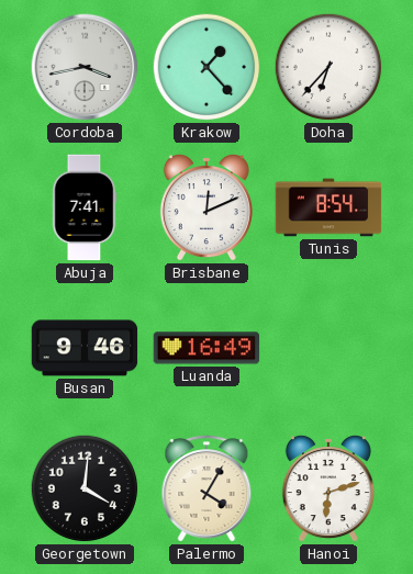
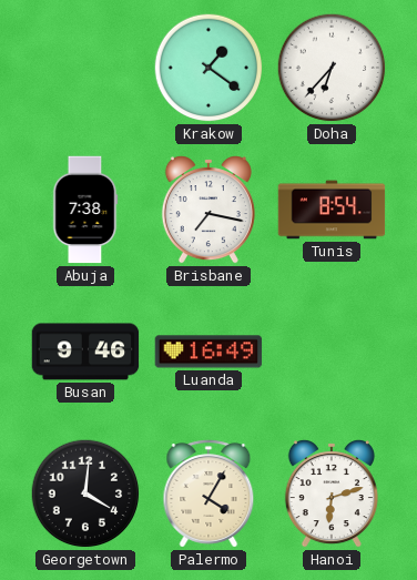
Cordoba: 3:43 -> none (85, 67)
Krakow: 1:23 -> 1:21 (208, 68)
Abuja: 7:41 -> 7:38 (85, 210)
Brisbane: 12:11 -> 7:17 (208, 210)
